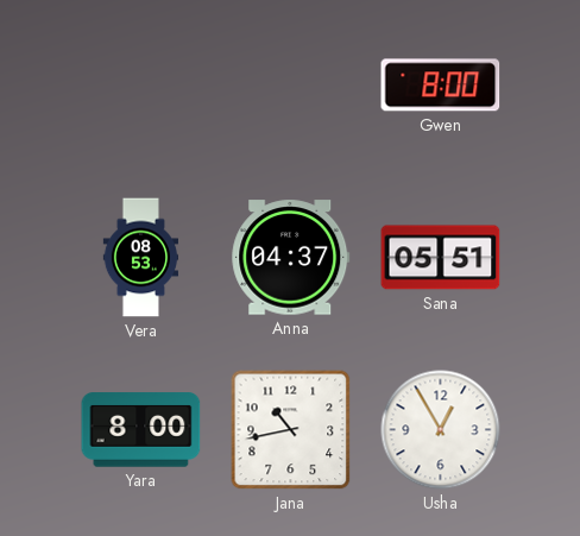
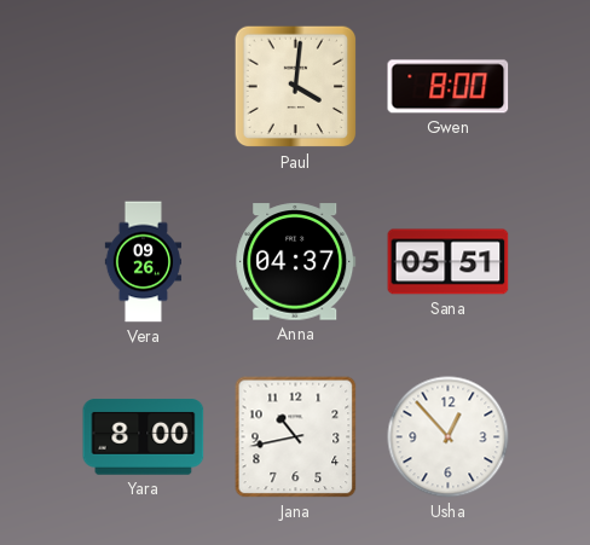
Paul: none -> 4:01 (296, 87)
Vera: 08:53 -> 09:26 (143, 262)
Usha: 12:55 -> 12:53 (449, 437)
